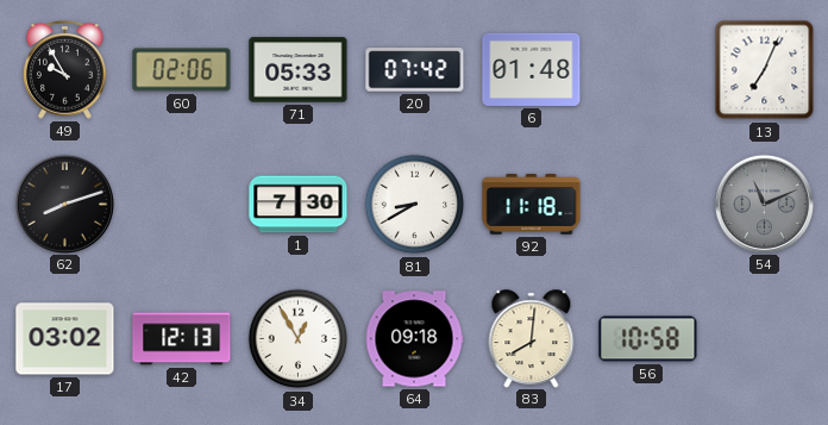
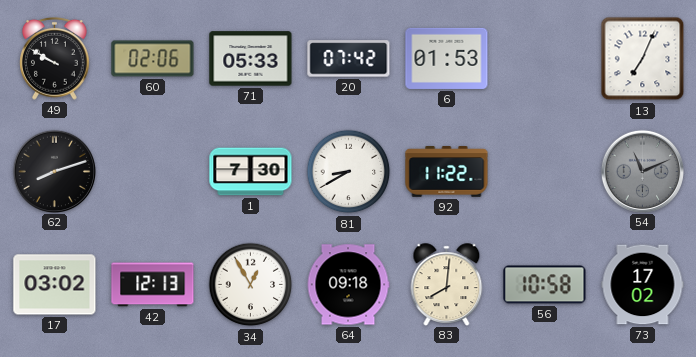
49: 9:55 -> 9:50 (55, 58)
6: 01:48 -> 01:53 (447, 58)
92: 11:18 -> 11:22 (447, 172)
73: none -> 17:02 (643, 285)
